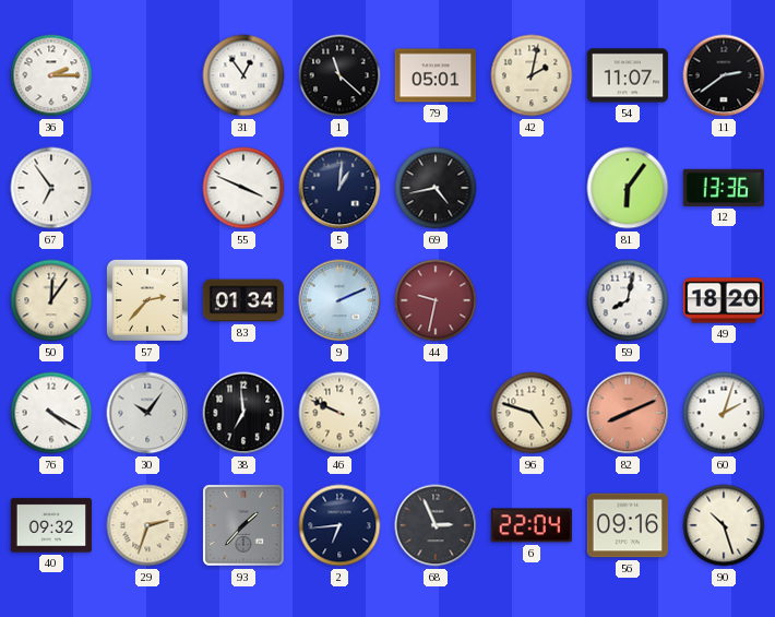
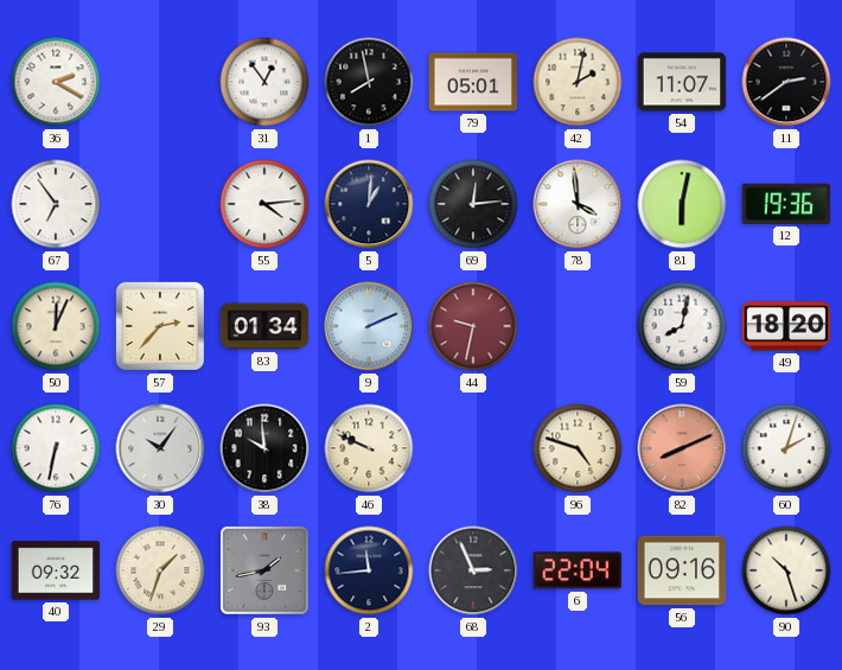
36: 2:15 -> 2:20 (56, 82)
1: 11:22 -> 7:58 (369, 82)
55: 3:49 -> 4:14 (264, 204)
69: 4:43 -> 12:14 (473, 204)
78: none -> 3:59 (578, 204)
81: 6:06 -> 6:02 (682, 204)
12: 13:36 -> 19:36 (785, 204)
50: 12:06 -> 12:04 (56, 326)
76: 4:20 -> 6:32 (56, 448)
38: 6:59 -> 9:59 (264, 448)
29: 2:33 -> 1:33 (160, 570)
93: 1:37 -> 1:43 (264, 570)
2: 6:44 -> 11:44 (369, 570)
